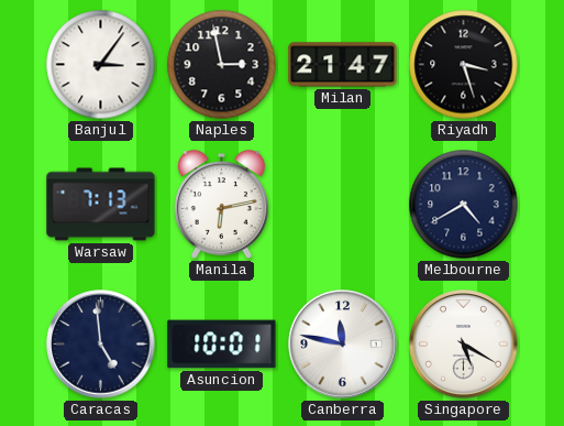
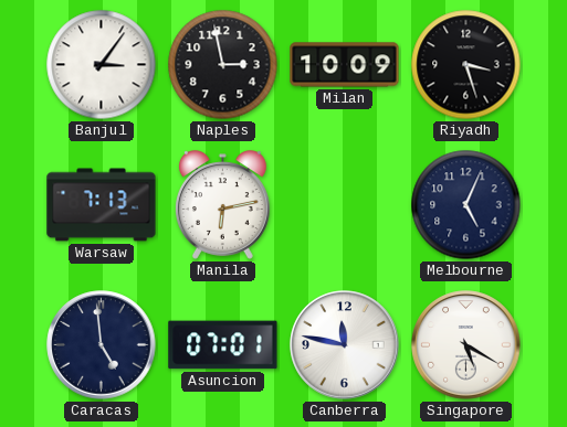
Milan: 21:47 -> 10:09 (345, 65)
Melbourne: 4:40 -> 5:04 (466, 205)
Asuncion: 10:01 -> 07:01 (223, 345)
